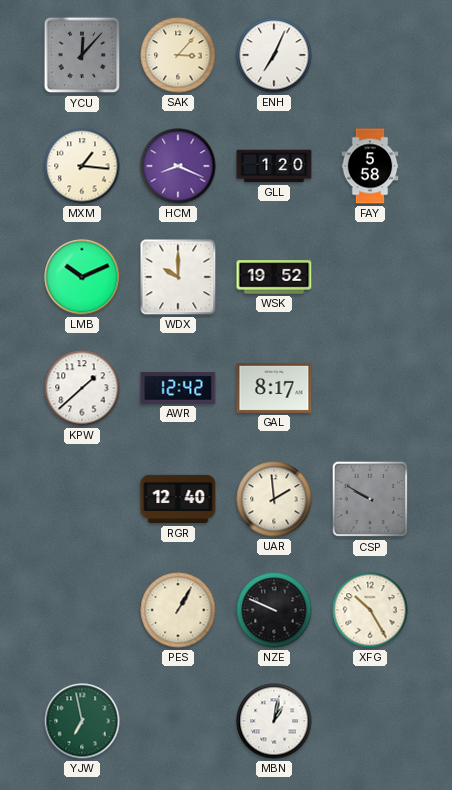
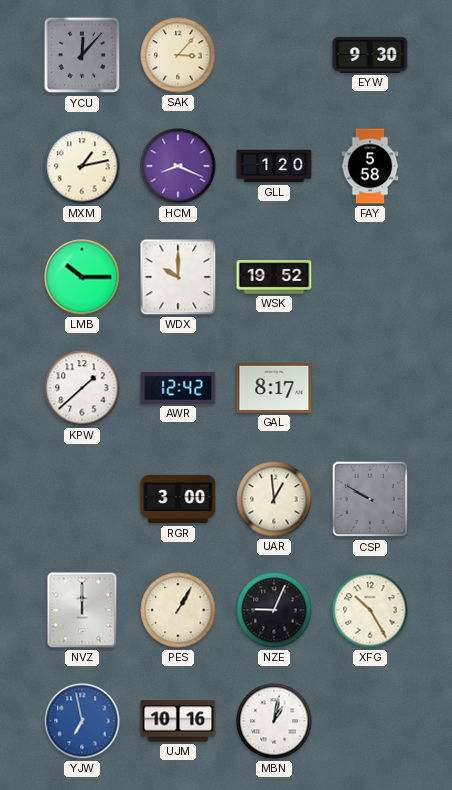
ENH: 7:04 -> none (274, 55)
EYW: none -> 9:30 (370, 55)
MXM: 1:16 -> 1:13 (82, 166)
LMB: 10:11 -> 10:15 (82, 277)
RGR: 12:40 -> 3:00 (178, 499)
UAR: 1:59 -> 12:59 (274, 499)
NVZ: none -> 12:00 (82, 610)
NZE: 9:49 -> 9:04 (274, 610)
YJW dial: green -> blue (82, 721)
UJM: none -> 10:16 (178, 721)
